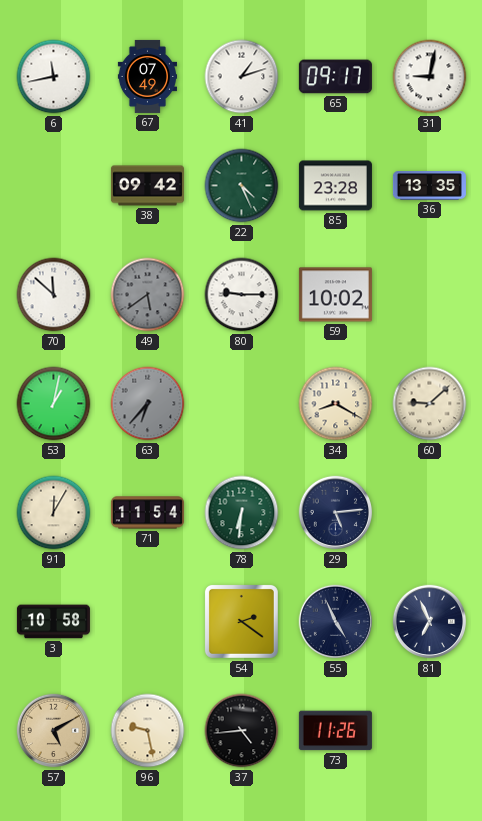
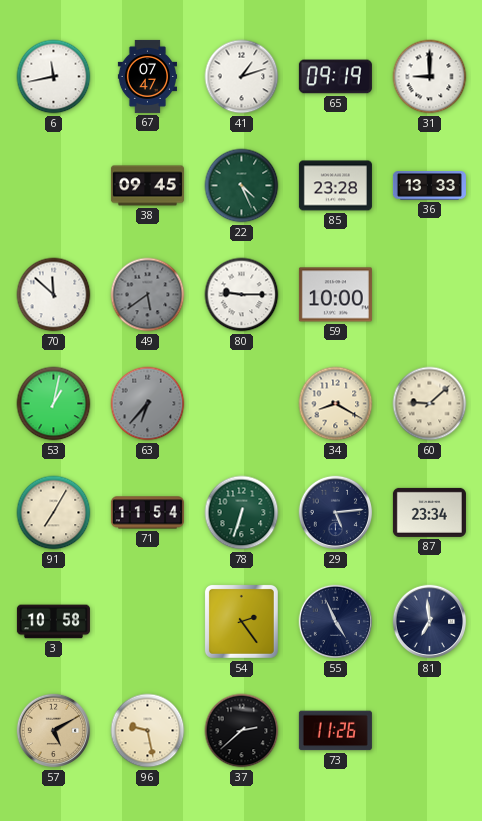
67: 07:49 -> 07:47 (148, 76)
65: 09:17 -> 09:19 (335, 77)
31: 9:02 -> 9:00 (430, 77)
38: 09:42 -> 09:45 (147, 186)
36: 13:35 -> 13:33 (429, 186)
59: 10:02 -> 10:00 (335, 295)
91: 12:05 -> 7:05 (54, 513)
78: 6:31 -> 6:33 (242, 513)
87: none -> 23:34 (429, 512)
54: 2:21 -> 2:24 (241, 621)
81: 6:56 -> 6:59 (430, 622)
37: 4:44 -> 2:38 (242, 731)
